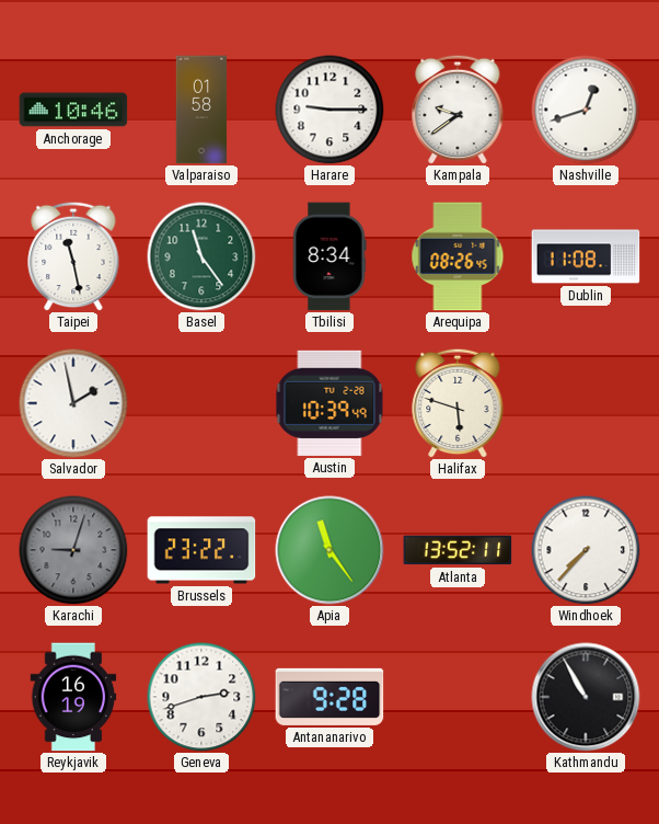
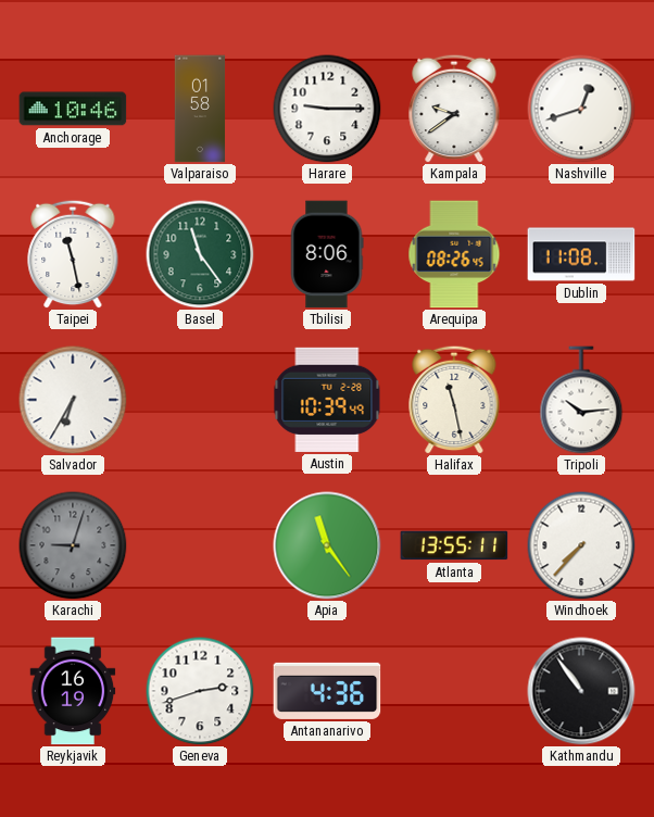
Tbilisi: 8:34 -> 8:06 (327, 254)
Salvador: 1:58 -> 6:35 (73, 400)
Halifax: 5:48 -> 11:28 (454, 400)
Tripoli: none -> 10:14 (581, 400)
Brussels: 23:22 -> none (201, 550)
Atlanta: 13:52 -> 13:55 (454, 545)
Antananarivo: 9:28 -> 4:36 (327, 691)
Kathmandu: 10:55 -> 10:54 (581, 691)
